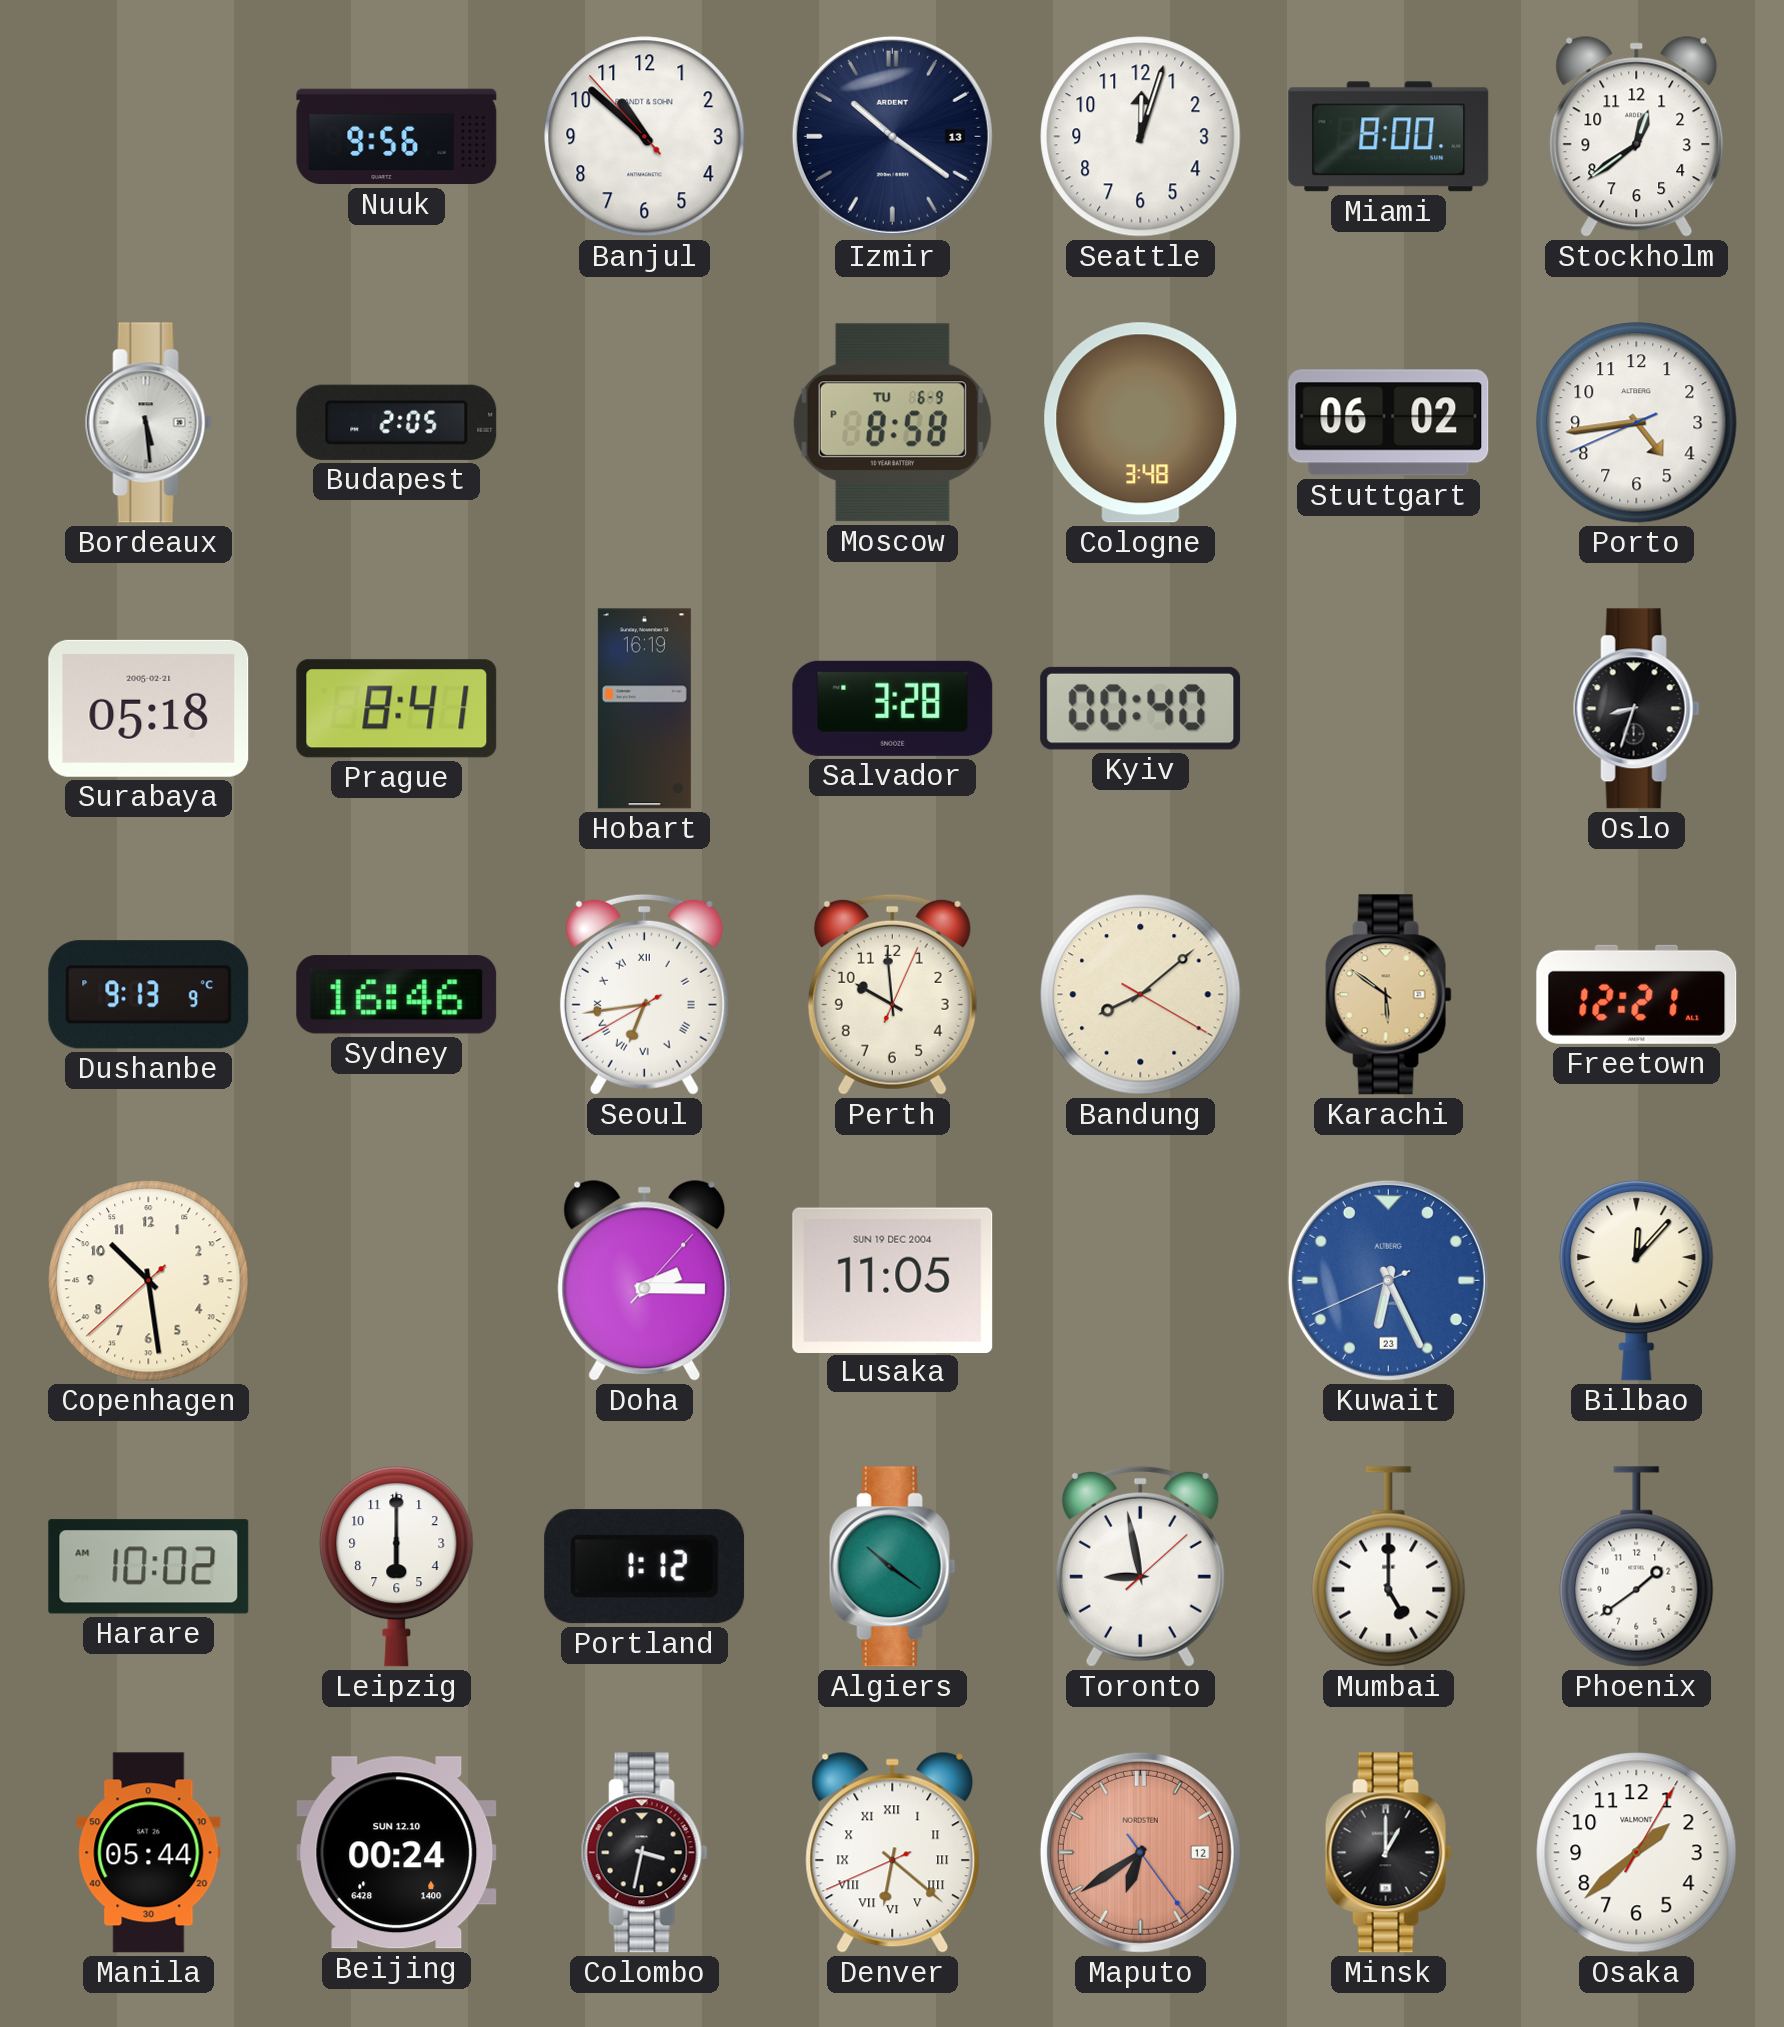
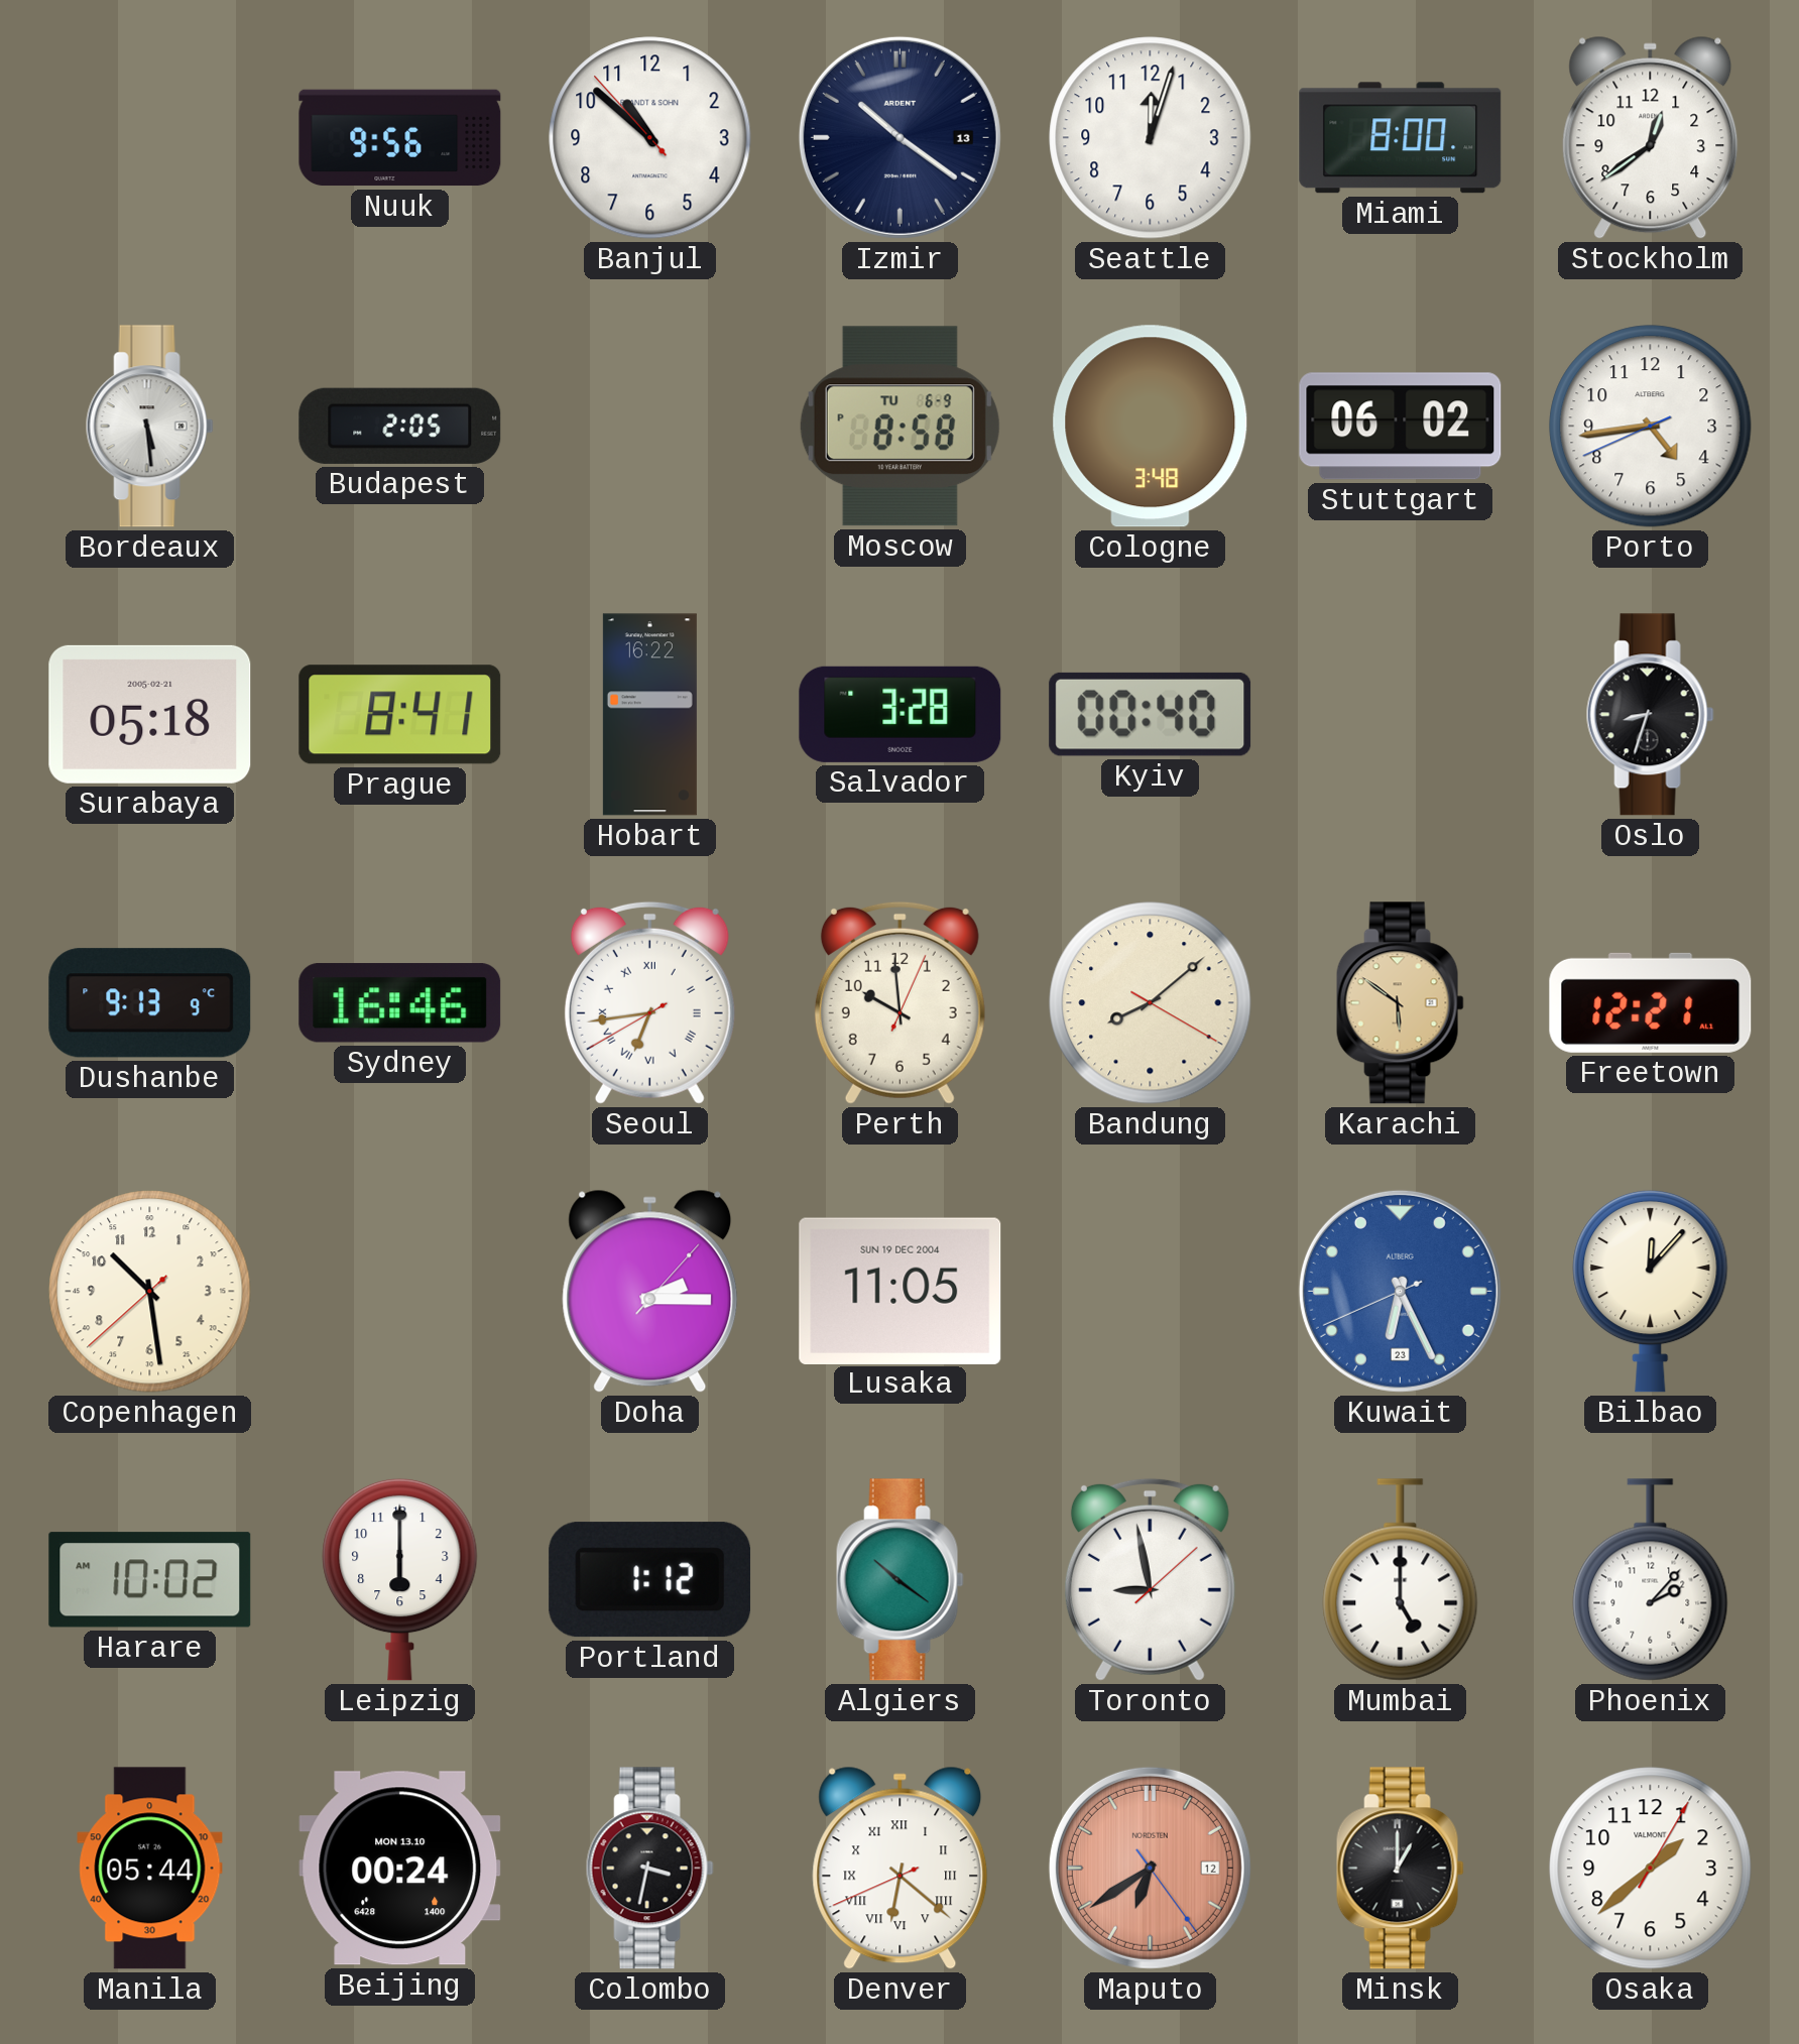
Hobart: 16:19 -> 16:22 (649, 715)
Phoenix: 1:39 -> 2:07 (1651, 1580)
Beijing date: SUN 12.10 -> MON 13.10 (400, 1869)
